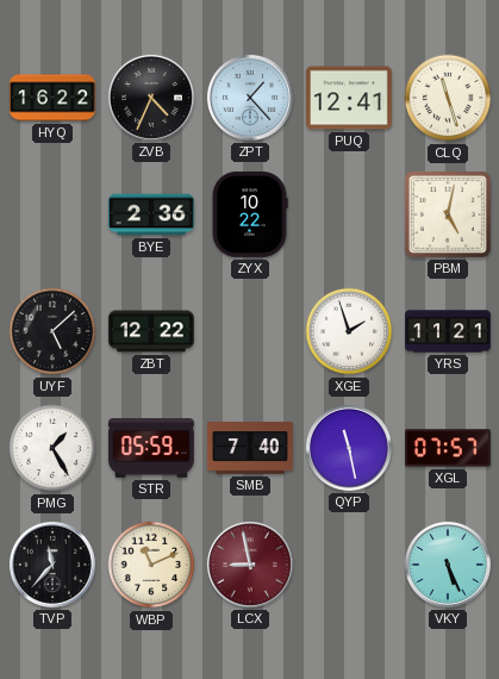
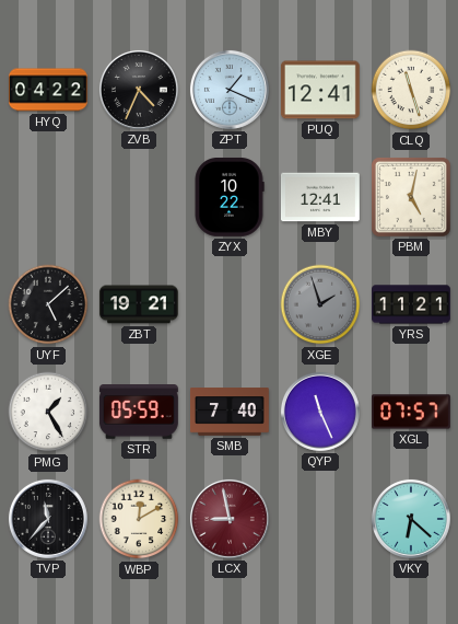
HYQ: 16:22 -> 04:22 (49, 90)
ZPT: 1:23 -> 1:19 (230, 90)
BYE: 2:36 -> none (152, 214)
MBY: none -> 12:41 (320, 197)
ZBT: 12:22 -> 19:21 (139, 304)
XGE dial: white -> grey (320, 304)
QYP: 11:28 -> 11:26 (320, 412)
WBP: 11:11 -> 12:10 (139, 519)
VKY: 5:26 -> 6:22 (411, 519)
